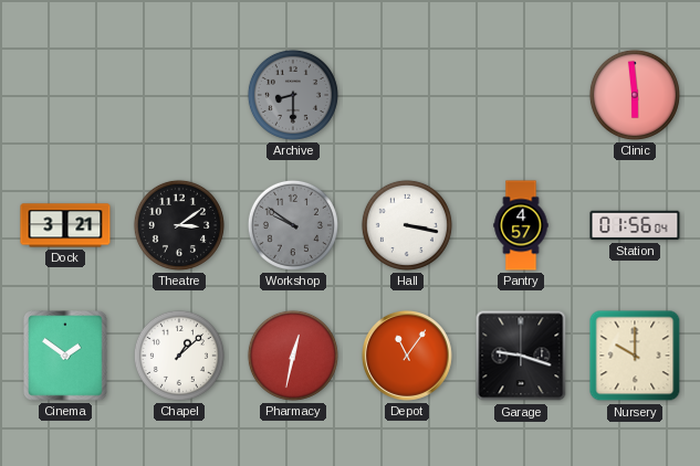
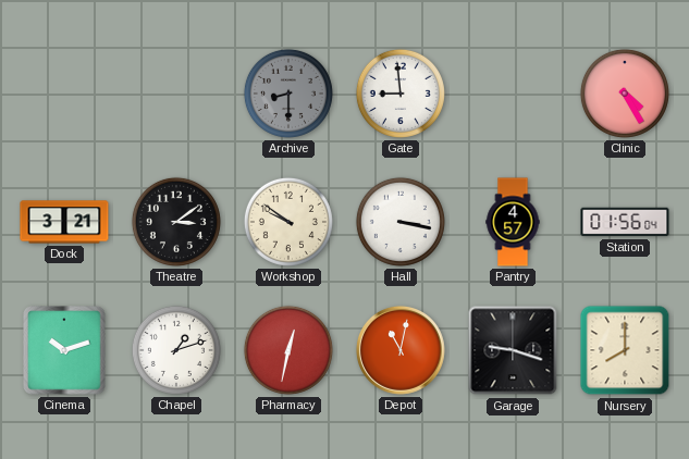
Gate: none -> 8:59 (401, 94)
Clinic: 5:59 -> 4:25 (625, 94)
Workshop dial: grey -> cream (288, 222)
Cinema: 1:51 -> 10:12 (64, 350)
Chapel: 1:08 -> 1:12 (176, 350)
Depot: 11:06 -> 11:02 (401, 350)
Nursery: 10:00 -> 8:00 (625, 350)
